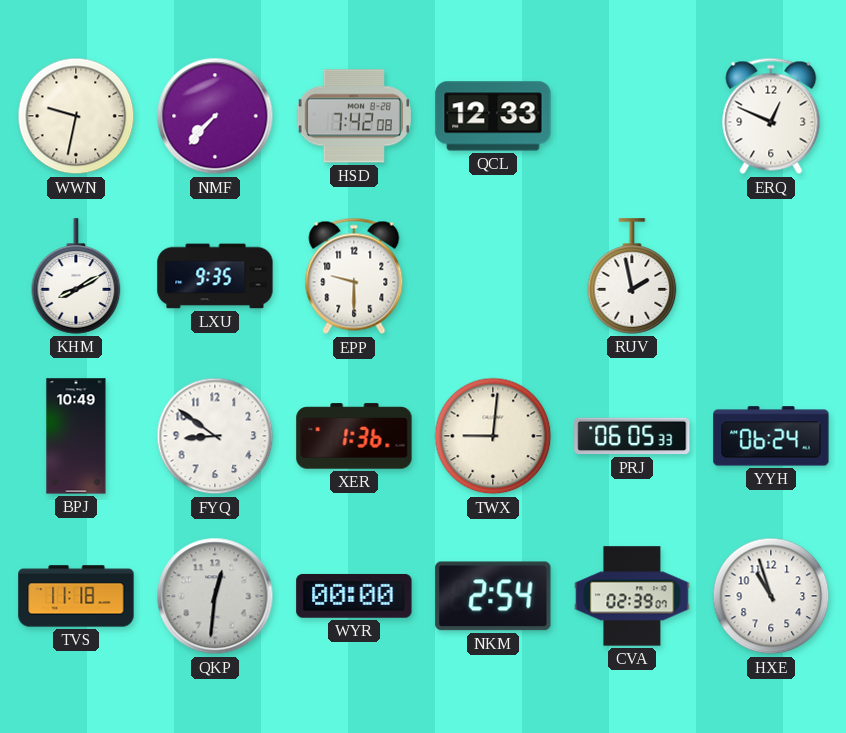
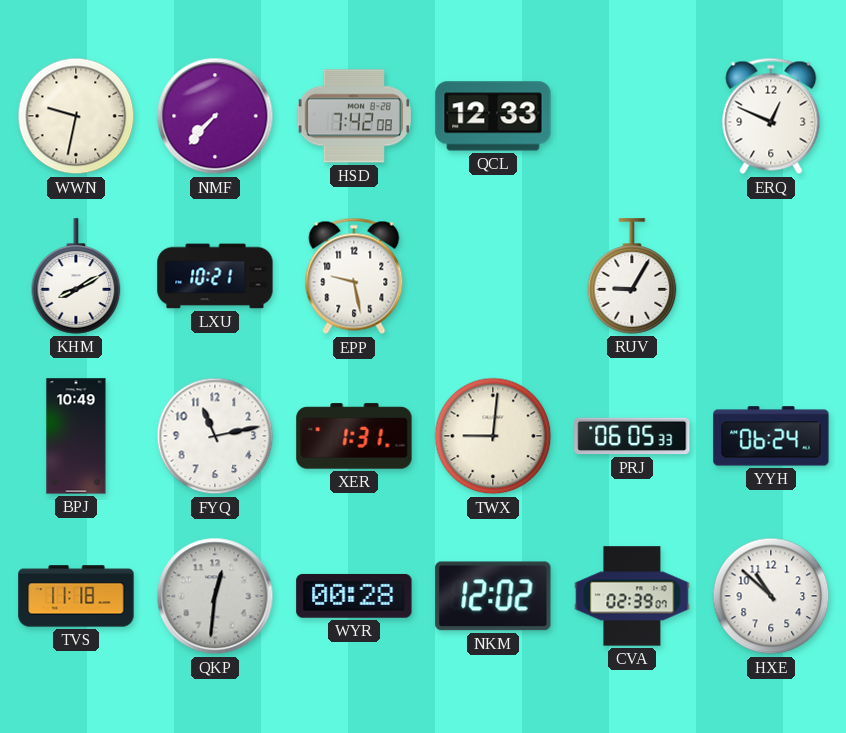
LXU: 9:35 -> 10:21 (215, 276)
EPP: 9:30 -> 9:28 (354, 276)
RUV: 1:58 -> 9:05 (632, 276)
FYQ: 8:51 -> 11:13 (215, 436)
XER: 1:36 -> 1:31 (354, 436)
WYR: 00:00 -> 00:28 (354, 596)
NKM: 2:54 -> 12:02 (493, 596)
HXE: 10:57 -> 10:52 (771, 596)
